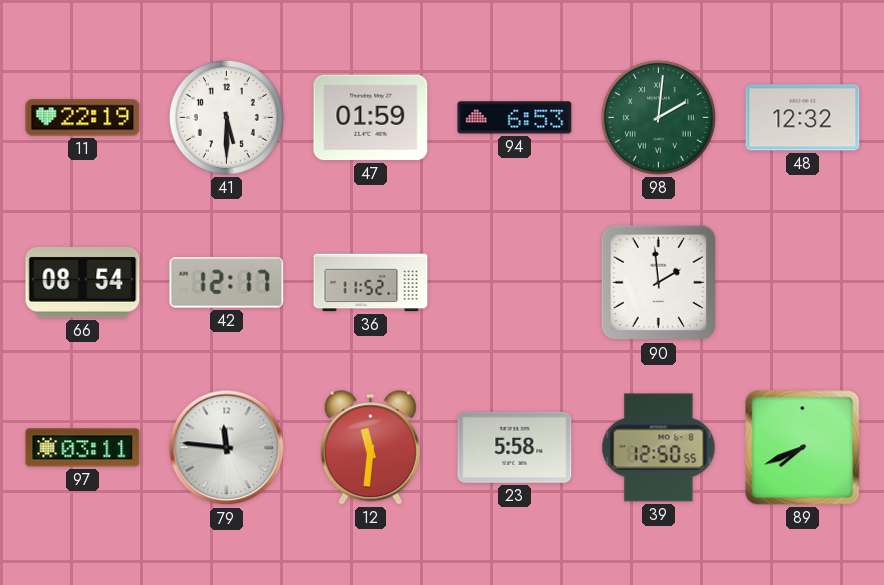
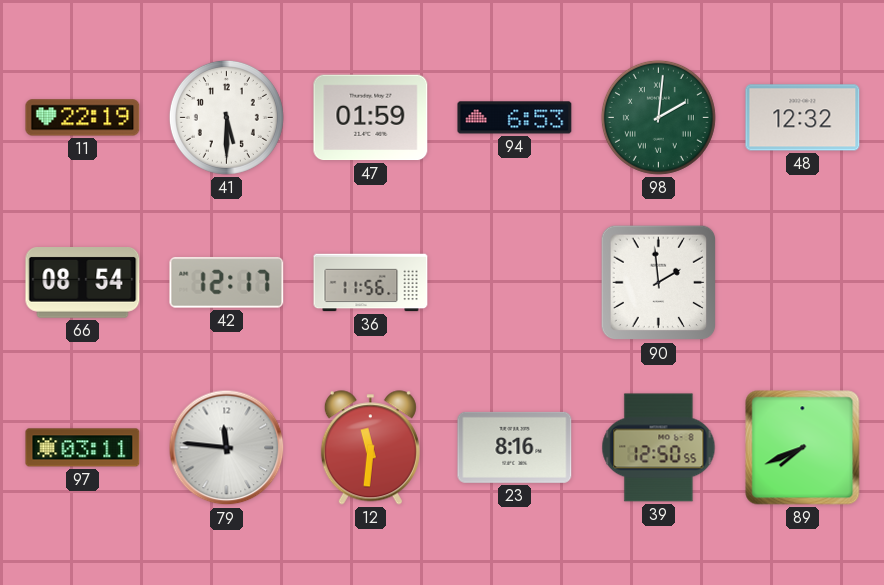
36: 11:52 -> 11:56 (371, 283)
23: 5:58 -> 8:16 (515, 447)
